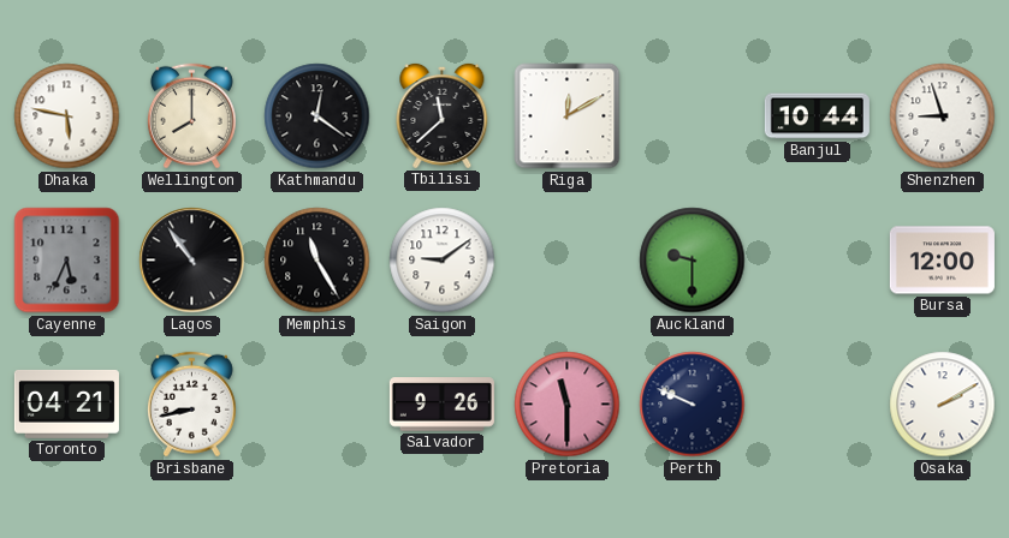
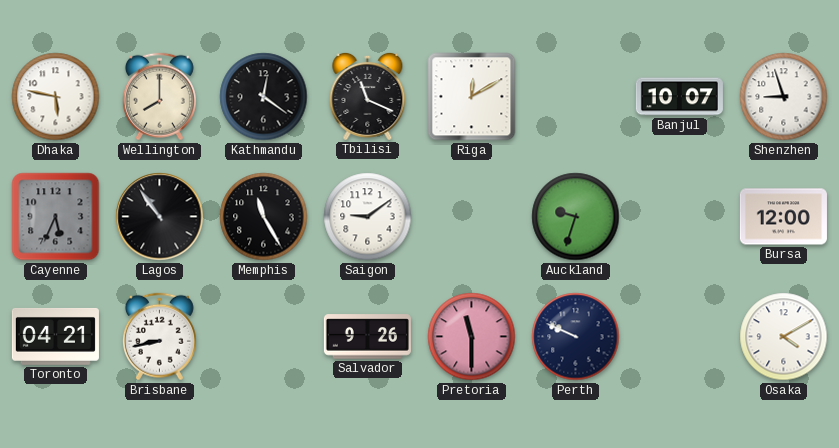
Tbilisi: 11:38 -> 11:19 (368, 96)
Banjul: 10:44 -> 10:07 (679, 97)
Auckland: 9:30 -> 9:33 (576, 217)
Osaka: 2:10 -> 4:10 (784, 337)
